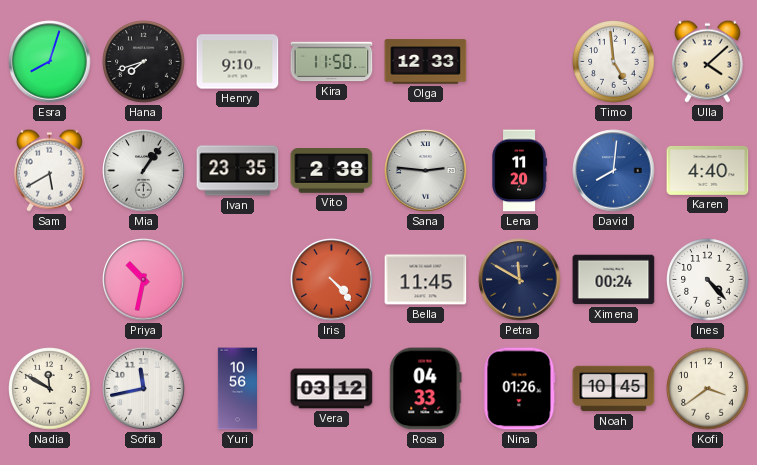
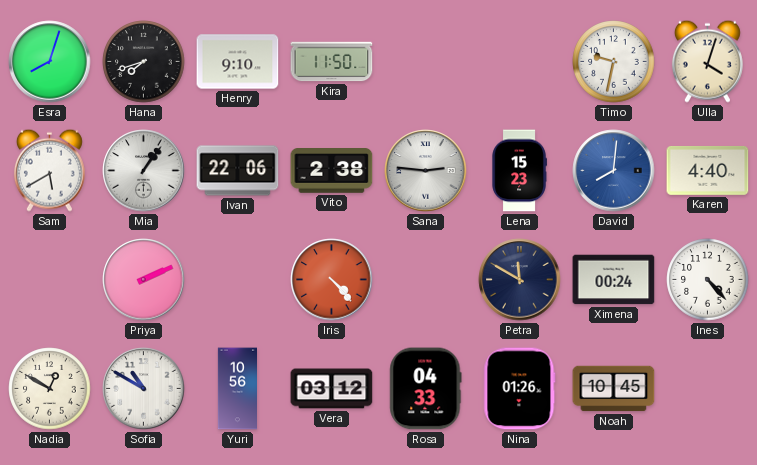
Olga: 12:33 -> none (426, 62)
Timo: 4:59 -> 9:32 (614, 62)
Ulla: 4:08 -> 4:03 (707, 61)
Ivan: 23:35 -> 22:06 (238, 171)
Lena: 11:20 -> 15:23 (519, 171)
Priya: 10:32 -> 2:11 (144, 280)
Bella: 11:45 -> none (426, 280)
Nadia: 11:50 -> 12:50 (50, 389)
Sofia: 11:43 -> 10:50 (144, 389)
Kofi: 3:39 -> none (708, 389)
